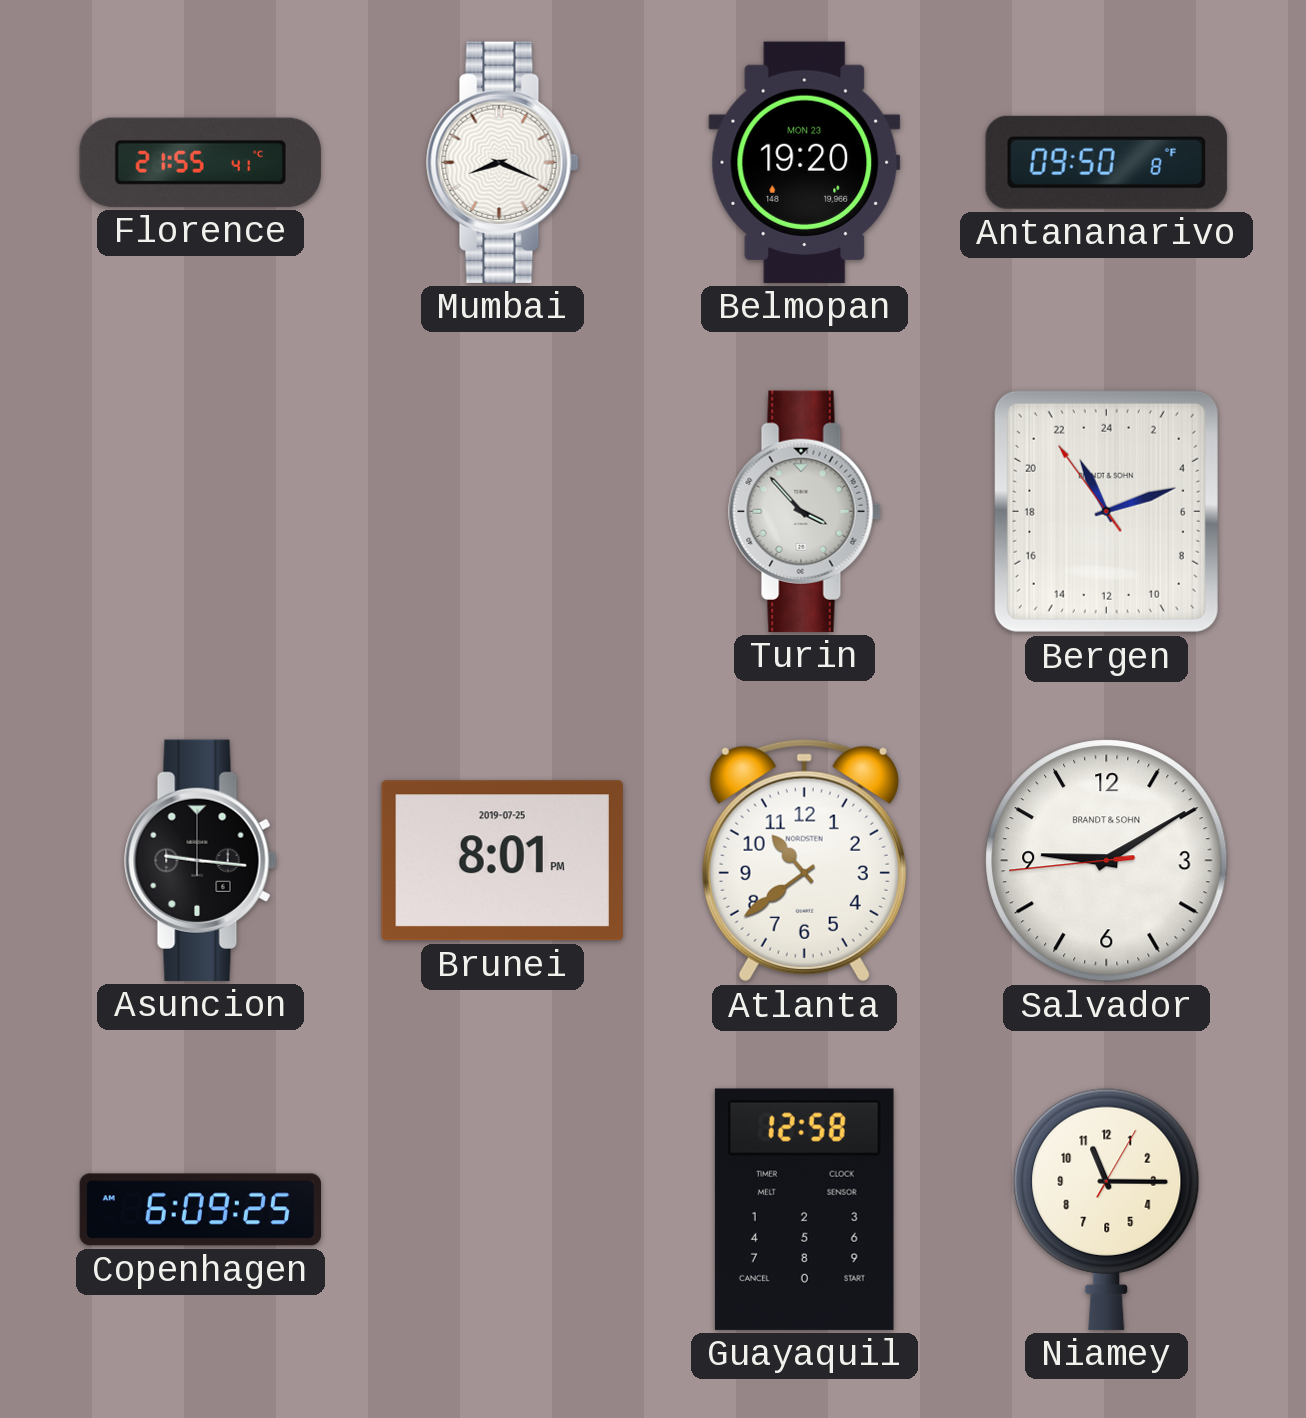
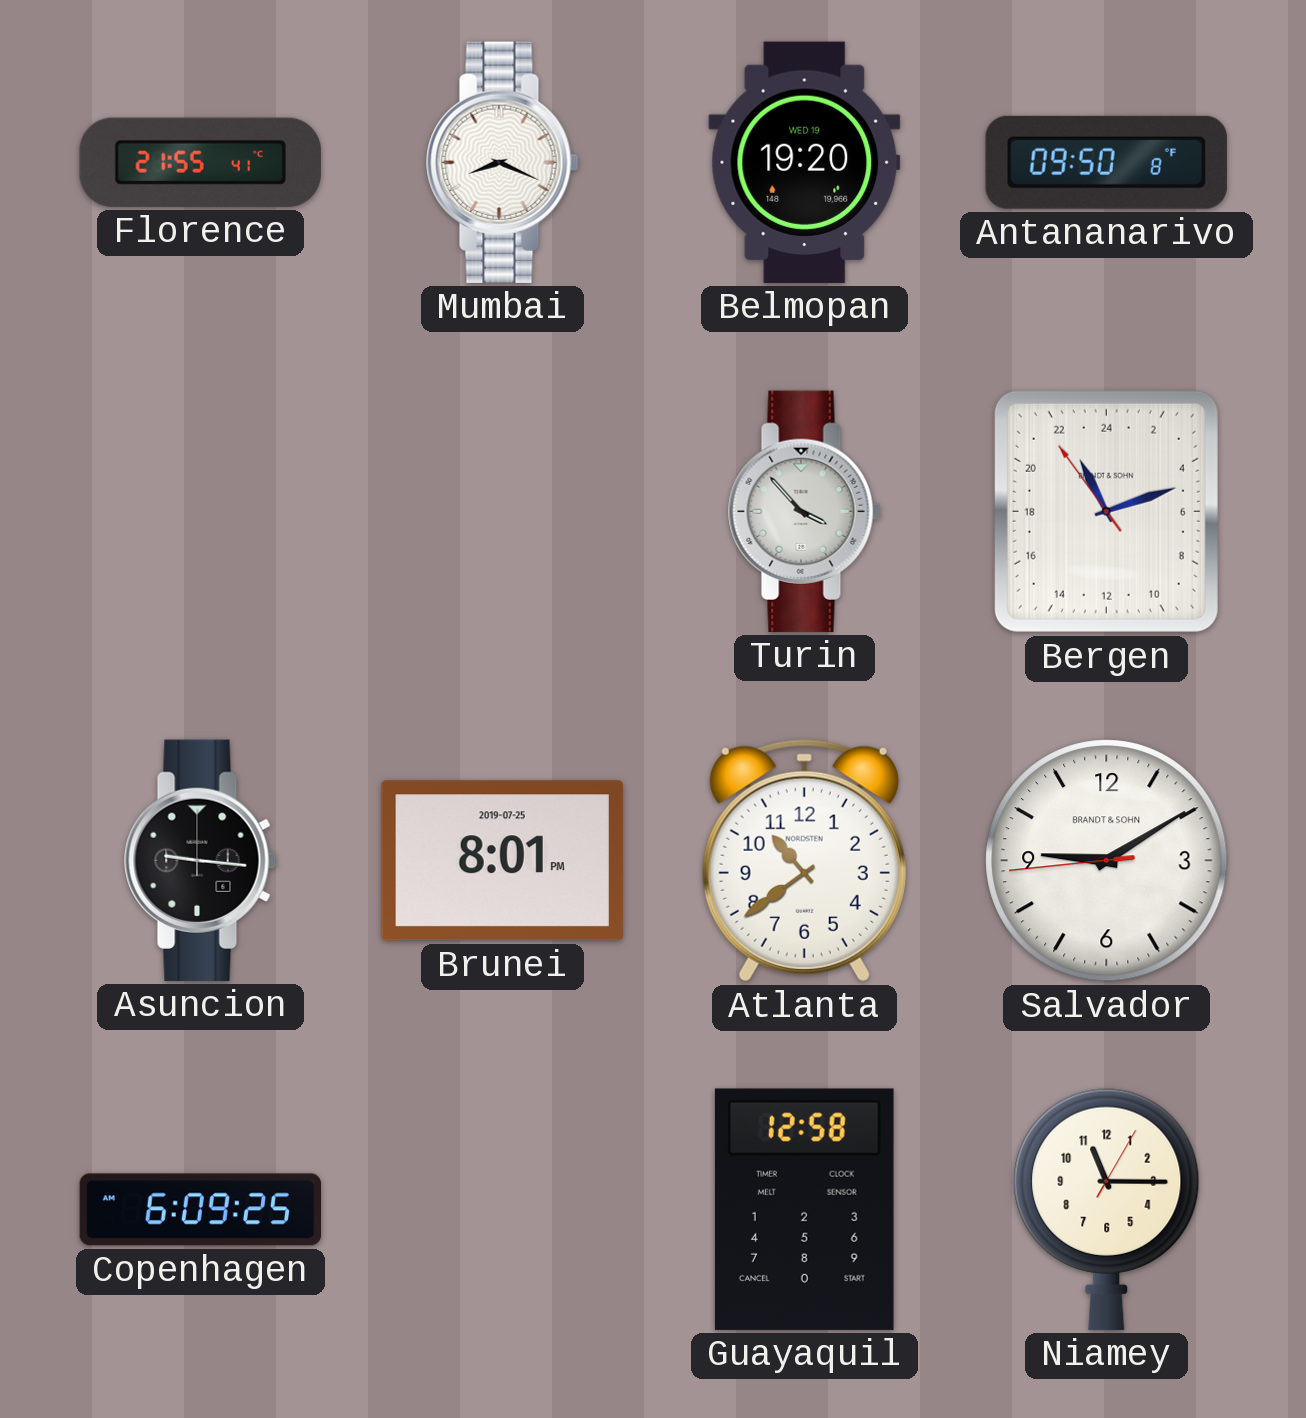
Belmopan date: MON 23 -> WED 19 (805, 162)
